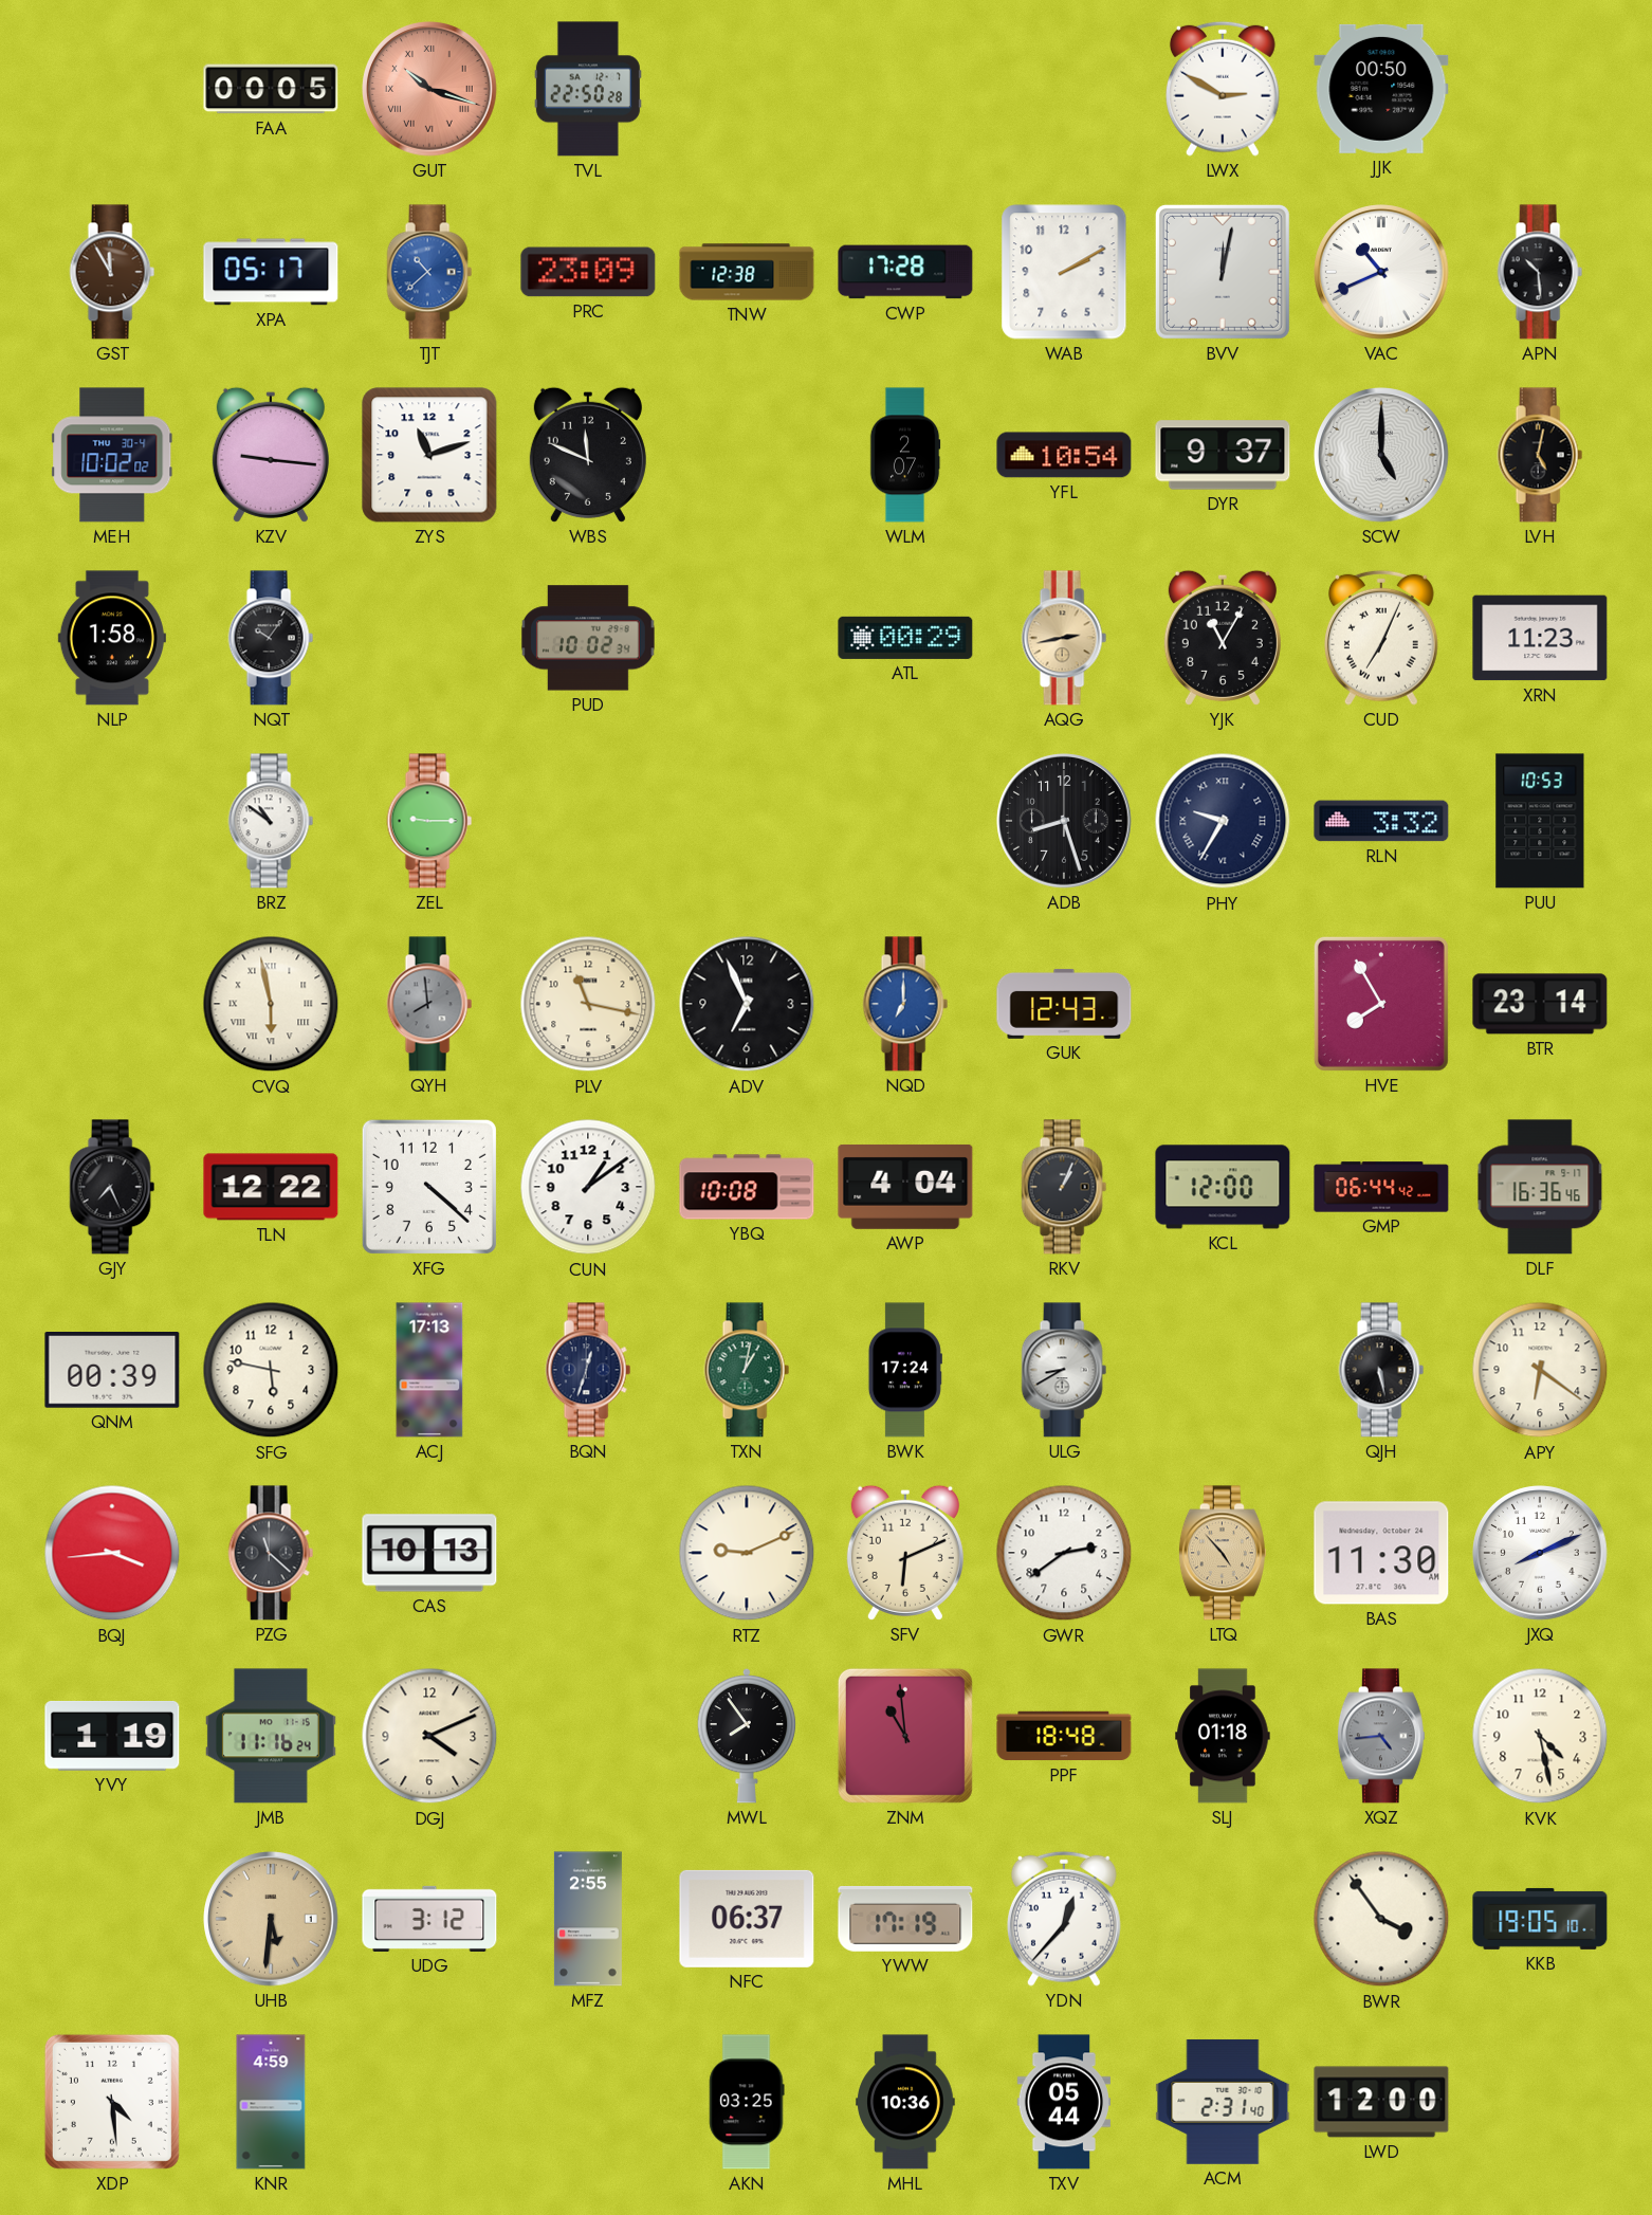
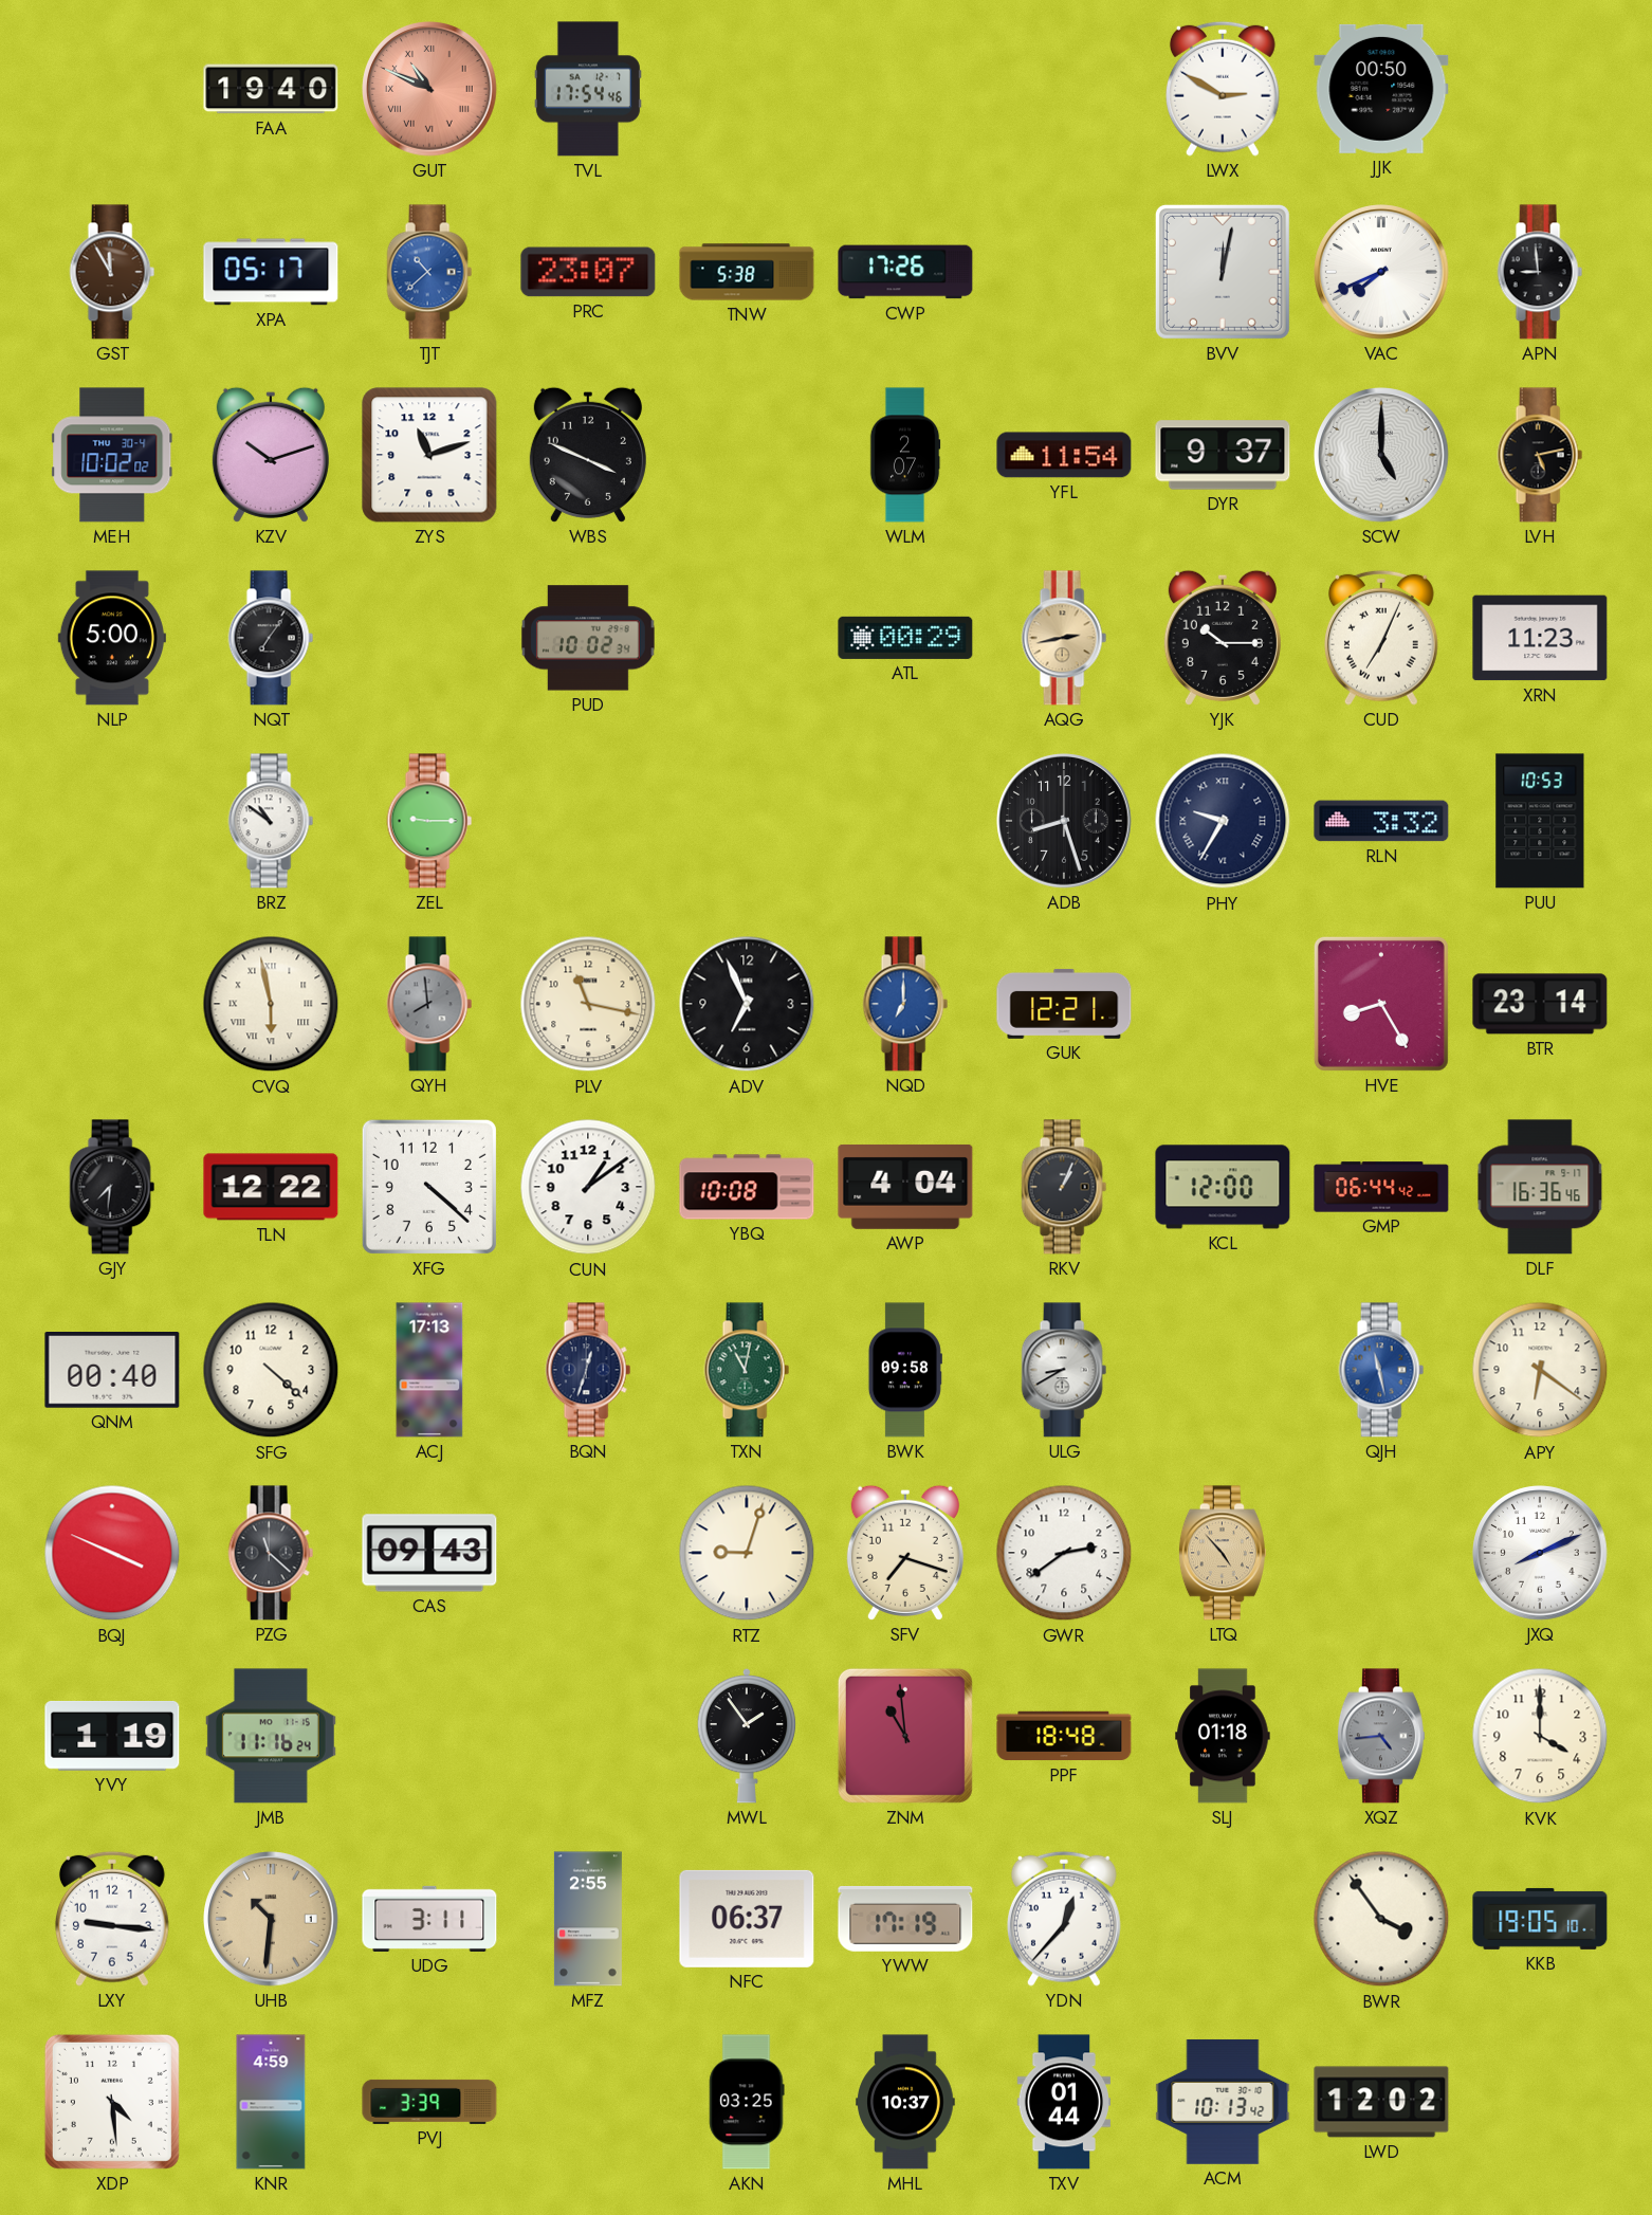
FAA: 00:05 -> 19:40 (271, 89)
GUT: 10:18 -> 10:49 (429, 89)
TVL: 22:50 -> 17:54 (588, 89)
PRC: 23:09 -> 23:07 (588, 272)
TNW: 12:38 -> 5:38 (747, 272)
CWP: 17:28 -> 17:26 (905, 272)
WAB: 2:10 -> none (1064, 272)
VAC: 10:41 -> 7:41 (1381, 272)
APN: 10:29 -> 8:59 (1540, 272)
KZV: 9:16 -> 10:12 (271, 455)
WBS: 11:49 -> 3:49 (588, 455)
YFL: 10:54 -> 11:54 (1064, 455)
LVH: 5:02 -> 5:13 (1540, 455)
NLP: 1:58 -> 5:00 (112, 638)
NQT: 10:06 -> 7:06 (271, 638)
YJK: 11:05 -> 10:15 (1223, 638)
GUK: 12:43 -> 12:21 (1064, 1004)
HVE: 7:55 -> 8:25 (1381, 1004)
GJY: 7:26 -> 7:31 (112, 1187)
QNM: 00:39 -> 00:40 (112, 1371)
SFG: 5:47 -> 4:22 (271, 1370)
TXN: 1:02 -> 11:02 (747, 1370)
BWK: 17:24 -> 09:58 (905, 1370)
QJH: 5:28 -> 11:28 (1381, 1370)
QJH dial: black -> blue (1381, 1370)
BQJ: 3:44 -> 3:49 (112, 1553)
CAS: 10:13 -> 09:43 (429, 1553)
RTZ: 9:11 -> 9:03 (747, 1553)
SFV: 6:11 -> 7:18 (905, 1553)
BAS: 11:30 -> none (1381, 1553)
DGJ: 4:11 -> none (429, 1736)
MWL: 7:54 -> 1:54 (747, 1736)
KVK: 4:28 -> 4:00 (1540, 1736)
LXY: none -> 9:16 (112, 1919)
UHB: 5:31 -> 10:31 (271, 1919)
UDG: 3:12 -> 3:11 (429, 1919)
PVJ: none -> 3:39 (429, 2102)
MHL: 10:36 -> 10:37 (905, 2102)
TXV: 05:44 -> 01:44 (1063, 2102)
ACM: 2:31 -> 10:13 (1223, 2102)
LWD: 12:00 -> 12:02 (1381, 2102)
